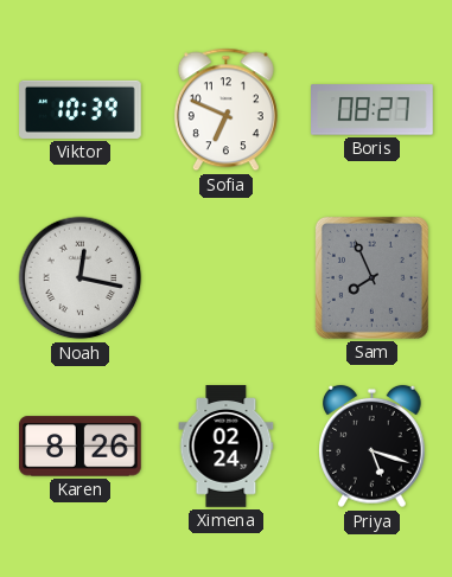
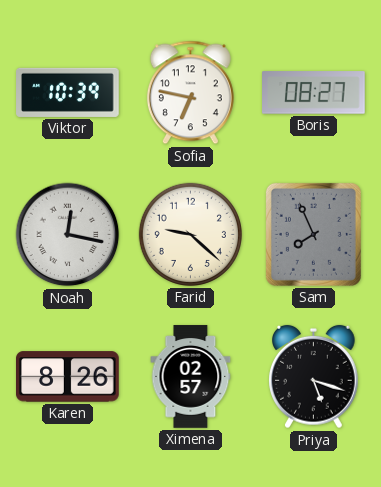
Sofia: 6:49 -> 6:47 (190, 93)
Farid: none -> 9:22 (190, 234)
Ximena: 02:24 -> 02:57 (191, 377)
